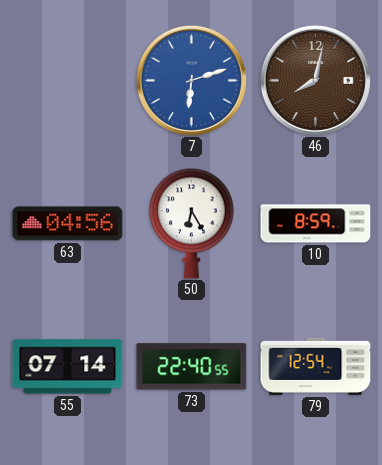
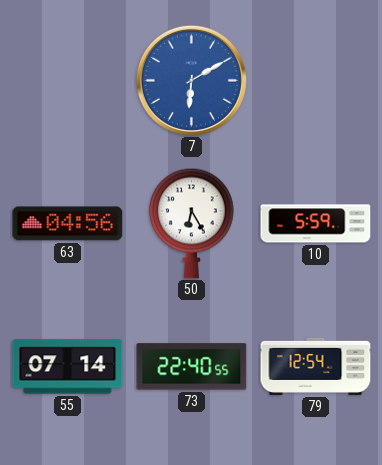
7: 6:12 -> 6:10 (191, 80)
46: 8:02 -> none (315, 80)
10: 8:59 -> 5:59 (316, 224)
